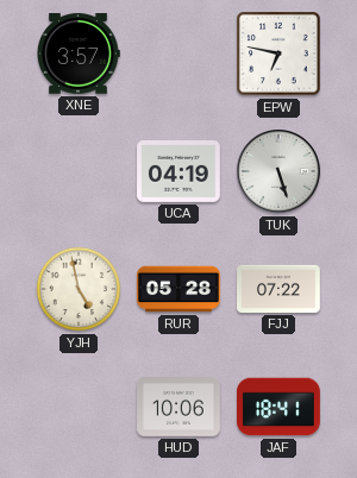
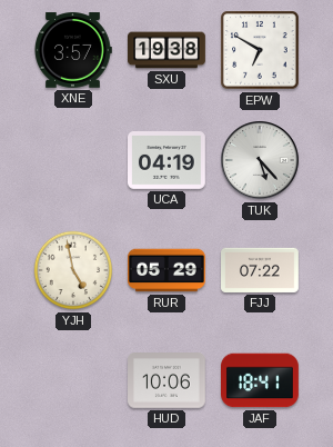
SXU: none -> 19:38 (168, 50)
EPW: 6:47 -> 6:50 (260, 50)
TUK: 5:27 -> 5:23 (260, 160)
RUR: 05:28 -> 05:29 (168, 270)
